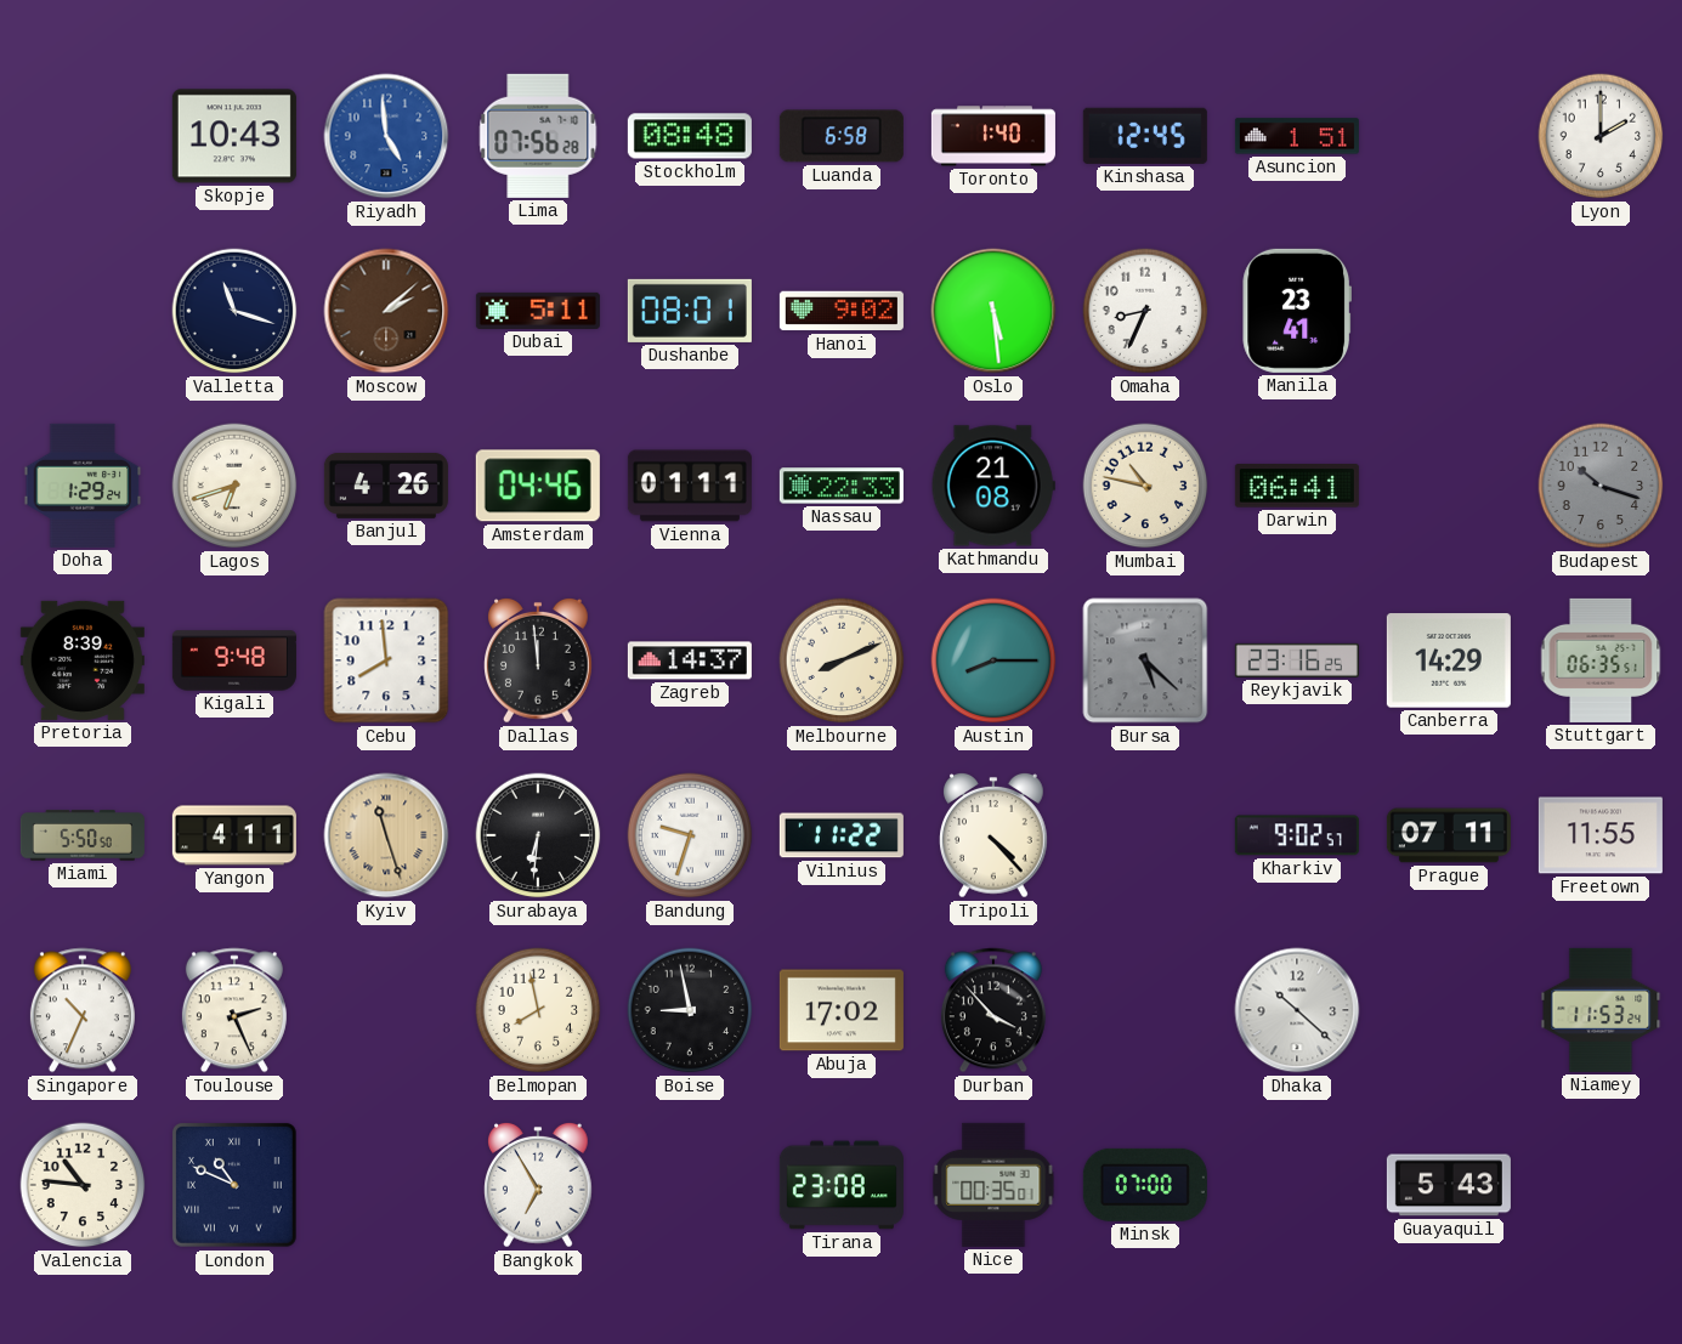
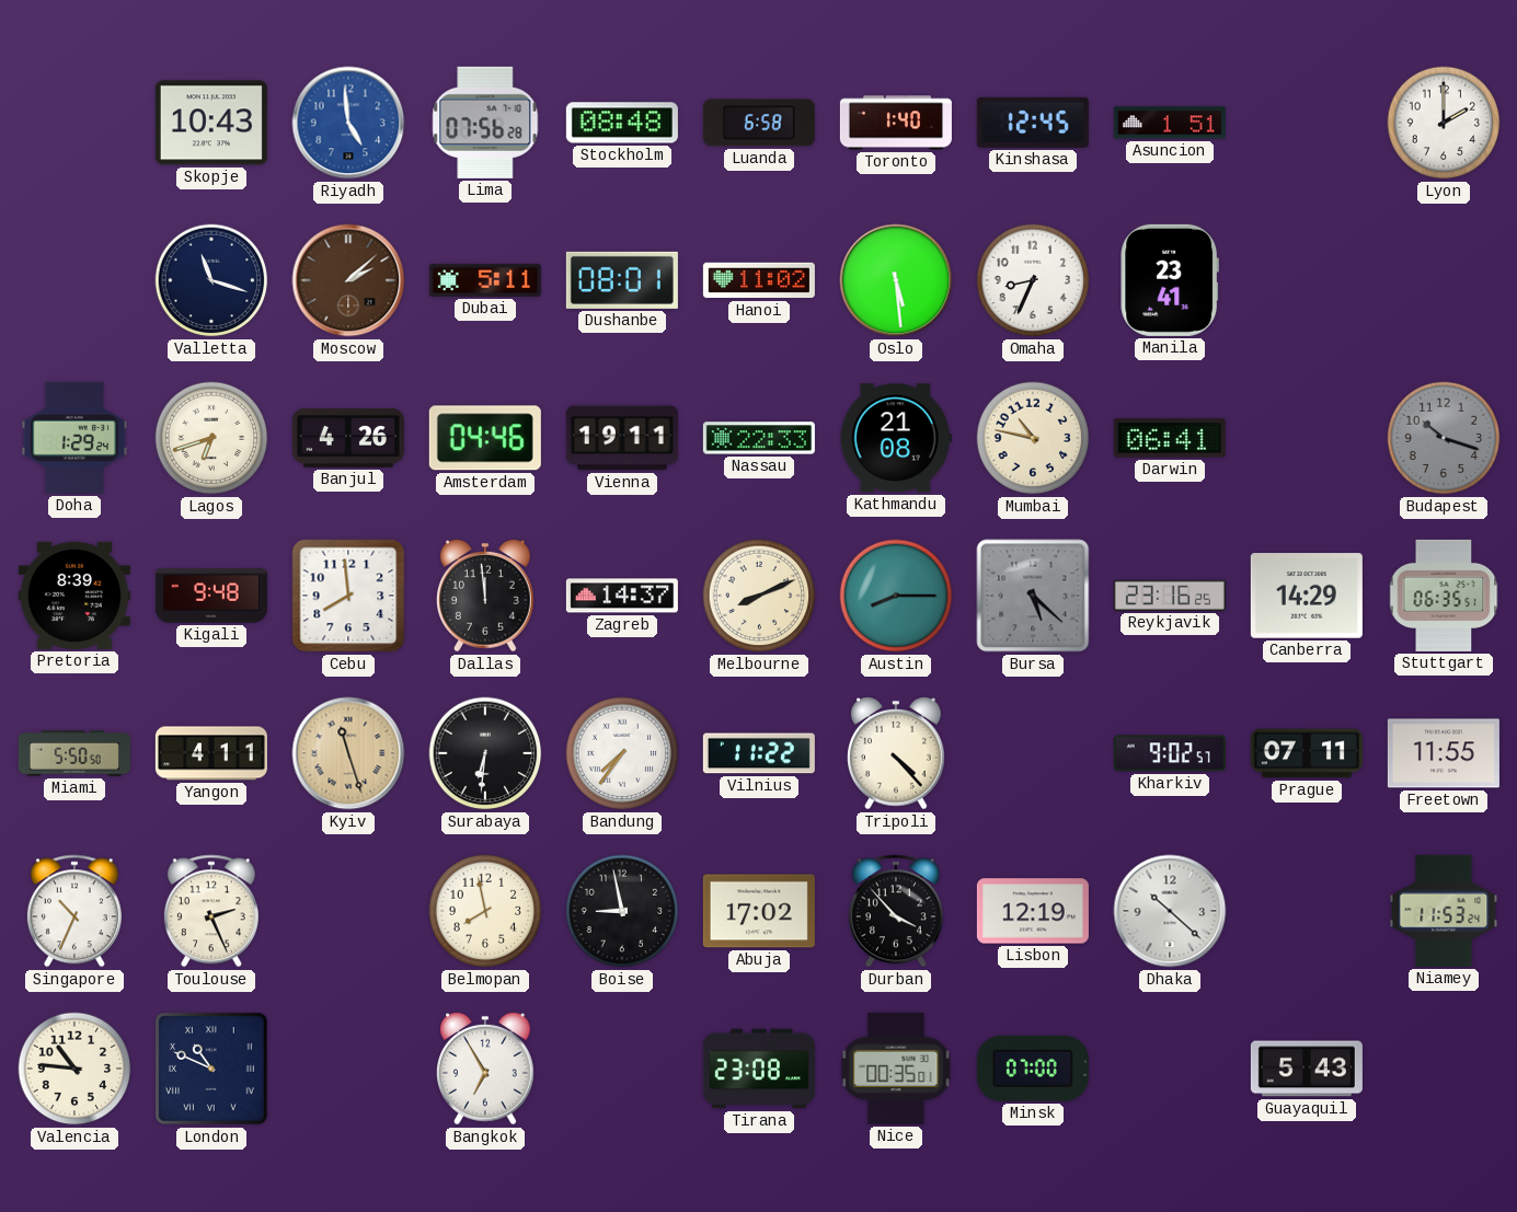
Hanoi: 9:02 -> 11:02 (759, 280)
Vienna: 01:11 -> 19:11 (622, 438)
Bandung: 9:33 -> 7:36 (622, 753)
Lisbon: none -> 12:19 (1033, 911)
